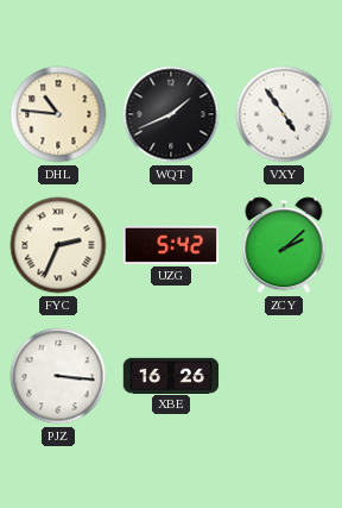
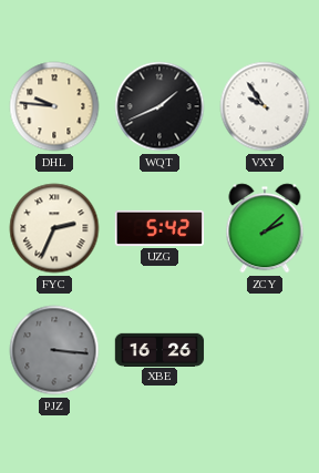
DHL: 10:46 -> 9:46 (54, 106)
VXY: 4:54 -> 9:54 (265, 106)
PJZ dial: white -> grey (54, 350)
